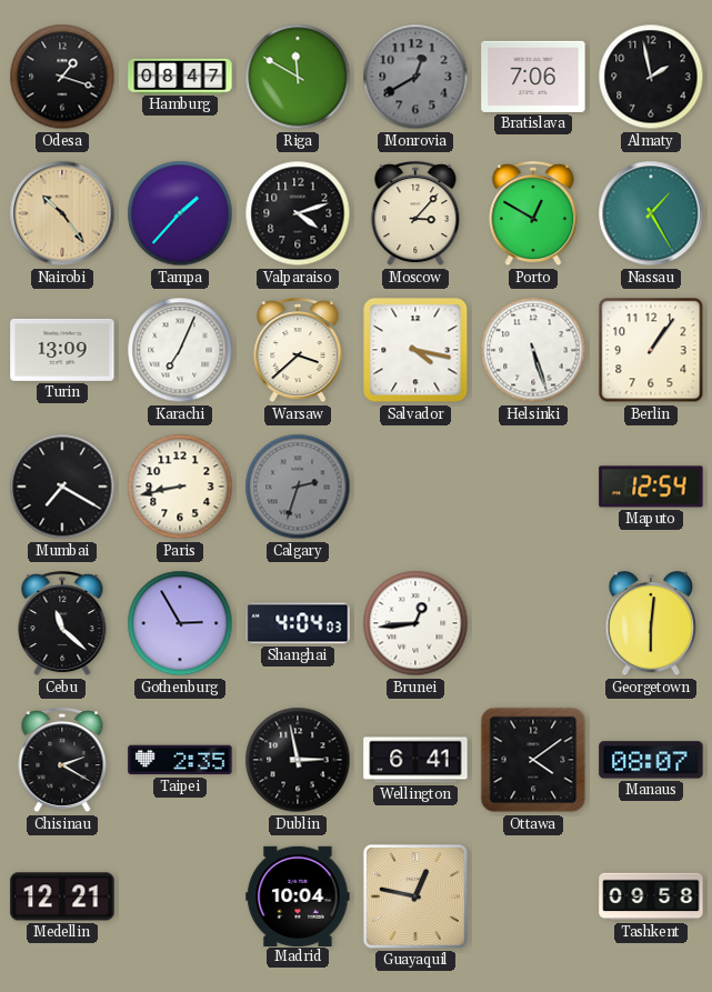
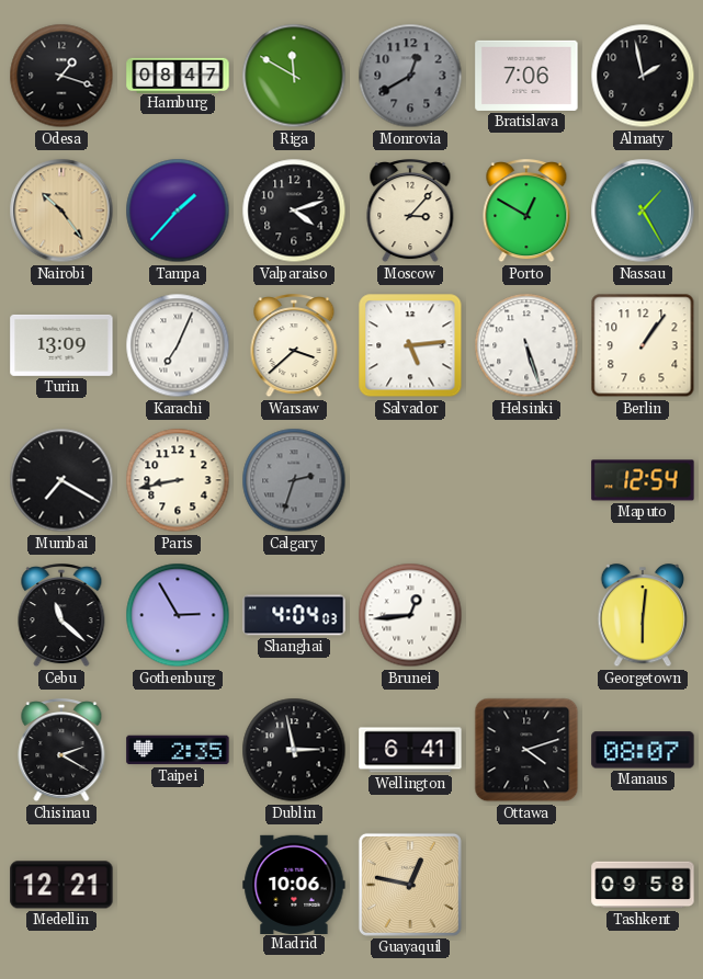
Salvador: 4:17 -> 5:14 (410, 345)
Ottawa: 4:09 -> 4:12 (526, 750)
Madrid: 10:04 -> 10:06 (294, 884)
